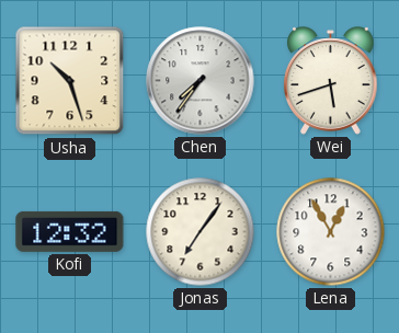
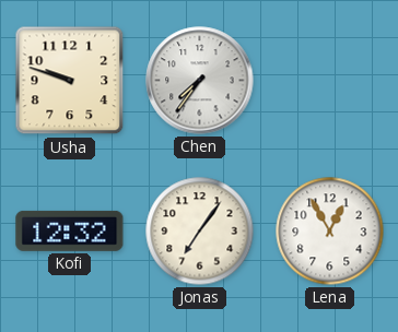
Usha: 10:27 -> 9:48 (70, 81)
Wei: 5:42 -> none (331, 81)
